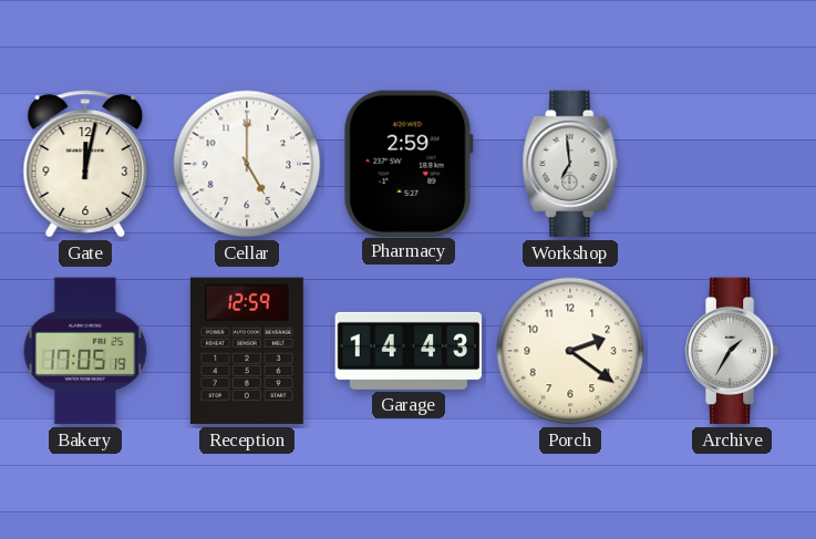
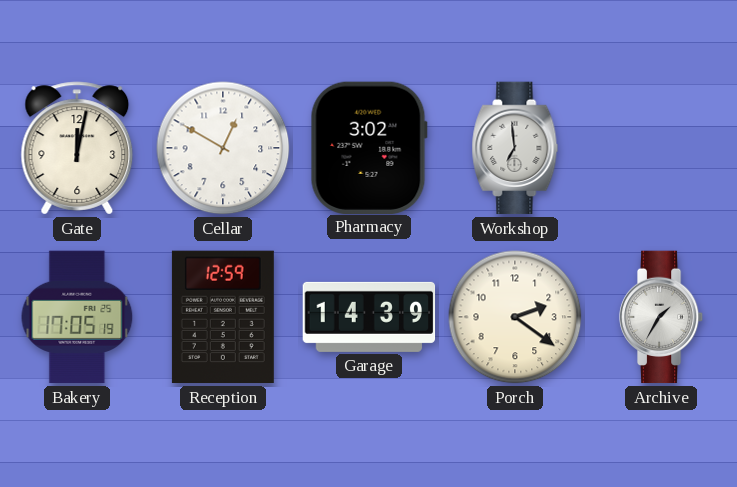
Cellar: 5:00 -> 12:50 (223, 148)
Pharmacy: 2:59 -> 3:02 (369, 147)
Garage: 14:43 -> 14:39 (369, 317)
